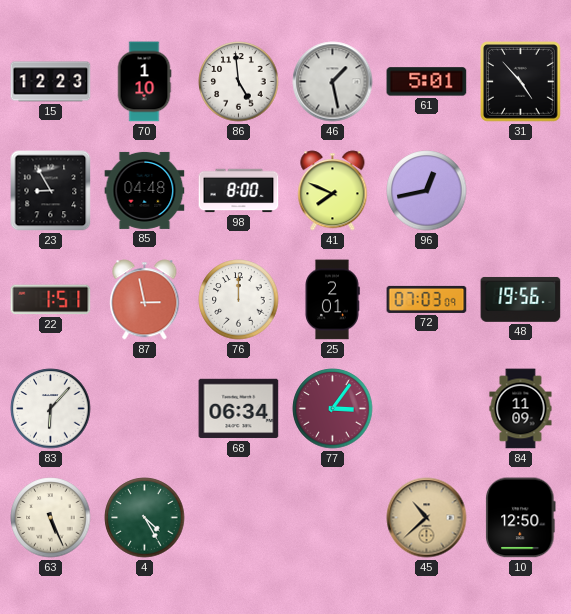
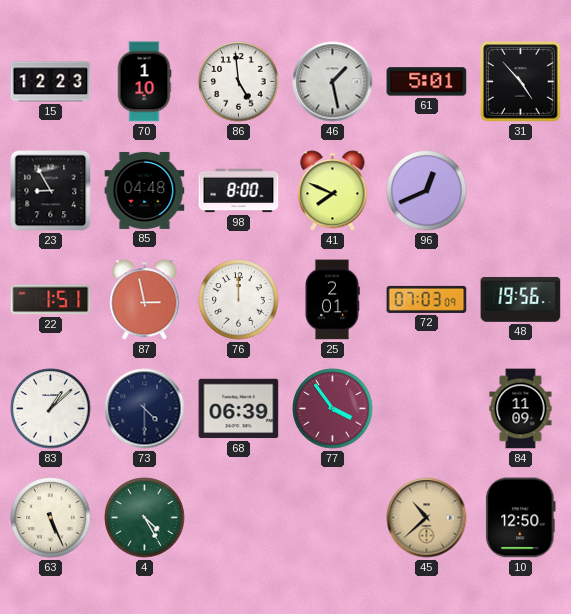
96: 12:43 -> 12:41 (427, 191)
83: 6:07 -> 1:08 (51, 409)
73: none -> 4:30 (145, 409)
68: 06:34 -> 06:39 (239, 409)
77: 3:06 -> 3:54 (333, 409)
